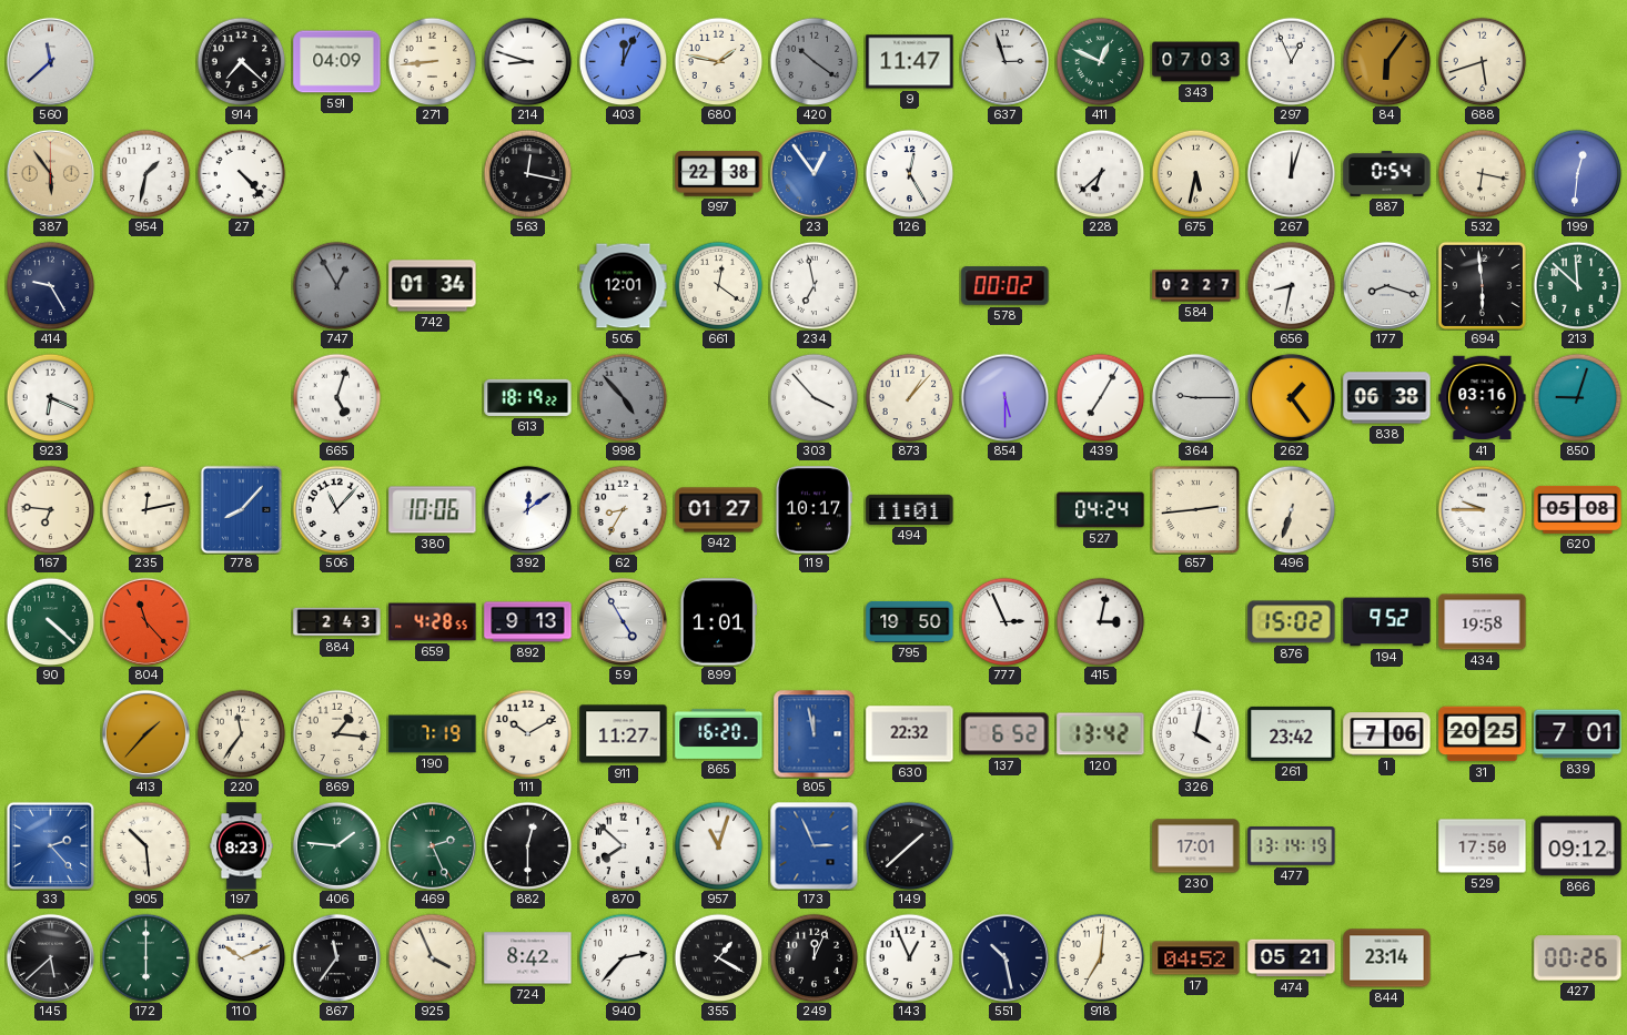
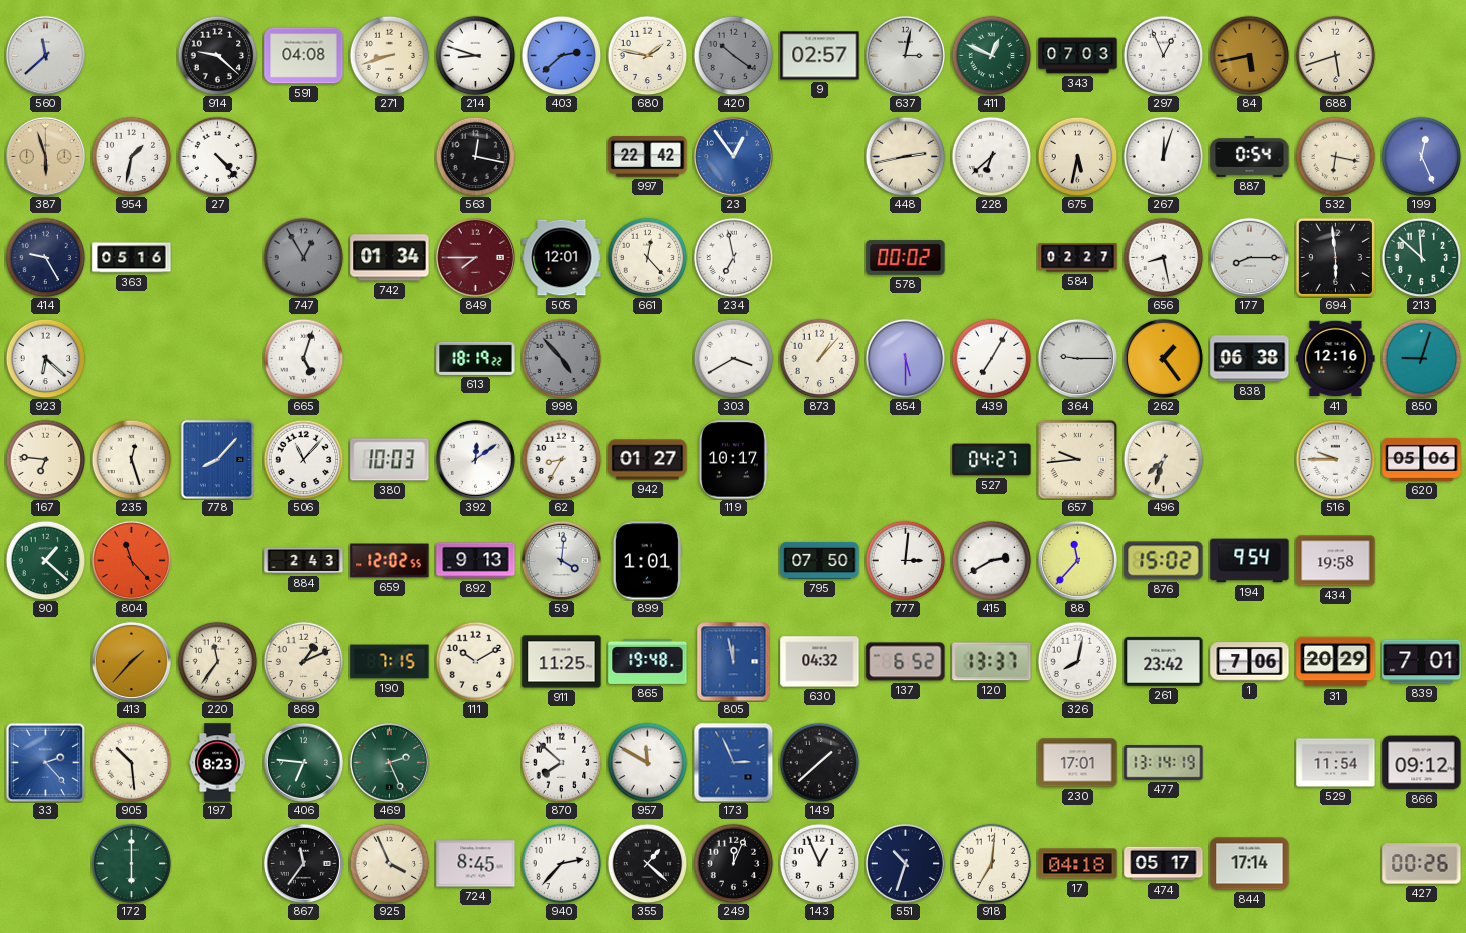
914: 7:22 -> 9:22 (217, 55)
591: 04:09 -> 04:08 (304, 56)
271: 8:44 -> 8:42 (389, 55)
403: 12:04 -> 2:38 (561, 55)
9: 11:47 -> 02:57 (820, 56)
637: 2:57 -> 3:02 (905, 55)
84: 6:06 -> 5:43 (1249, 55)
387: 5:54 -> 5:57 (45, 156)
997: 22:38 -> 22:42 (648, 157)
126: 12:25 -> none (909, 173)
448: none -> 2:43 (905, 156)
199: 12:31 -> 12:26 (1421, 156)
363: none -> 05:16 (132, 258)
849: none -> 7:45 (475, 257)
661: 12:21 -> 12:23 (647, 257)
656: 8:32 -> 8:28 (1163, 257)
177: 8:18 -> 8:15 (1249, 257)
923: 6:19 -> 6:22 (45, 358)
303: 3:53 -> 3:40 (733, 358)
41: 03:16 -> 12:16 (1336, 359)
235: 12:13 -> 12:27 (131, 459)
380: 10:06 -> 10:03 (390, 460)
494: 11:01 -> none (910, 509)
527: 04:24 -> 04:27 (992, 460)
657: 2:44 -> 9:44 (1077, 459)
496: 6:33 -> 7:33 (1163, 459)
620: 05:08 -> 05:06 (1422, 459)
90: 4:22 -> 1:22 (45, 560)
659: 4:28 -> 12:02 (390, 561)
59: 4:55 -> 4:01 (561, 560)
795: 19:50 -> 07:50 (820, 560)
777: 2:56 -> 3:01 (905, 560)
415: 3:02 -> 2:40 (991, 560)
88: none -> 11:37 (1077, 560)
194: 9:52 -> 9:54 (1250, 561)
869: 1:16 -> 1:11 (303, 661)
190: 7:19 -> 7:15 (390, 662)
911: 11:27 -> 11:25 (562, 662)
865: 16:20 -> 19:48 (648, 661)
630: 22:32 -> 04:32 (820, 662)
120: 13:42 -> 13:37 (992, 662)
326: 4:02 -> 8:02 (1077, 661)
31: 20:25 -> 20:29 (1336, 662)
406: 1:46 -> 6:46 (303, 762)
882: 12:30 -> none (527, 845)
957: 11:03 -> 11:50 (647, 762)
529: 17:50 -> 11:54 (1336, 763)
145: 5:38 -> none (50, 957)
110: 10:11 -> none (241, 957)
724: 8:42 -> 8:45 (476, 864)
355: 1:20 -> 1:22 (647, 863)
551: 10:28 -> 10:33 (905, 863)
17: 04:52 -> 04:18 (1078, 864)
474: 05:21 -> 05:17 (1164, 864)
844: 23:14 -> 17:14 (1250, 864)
